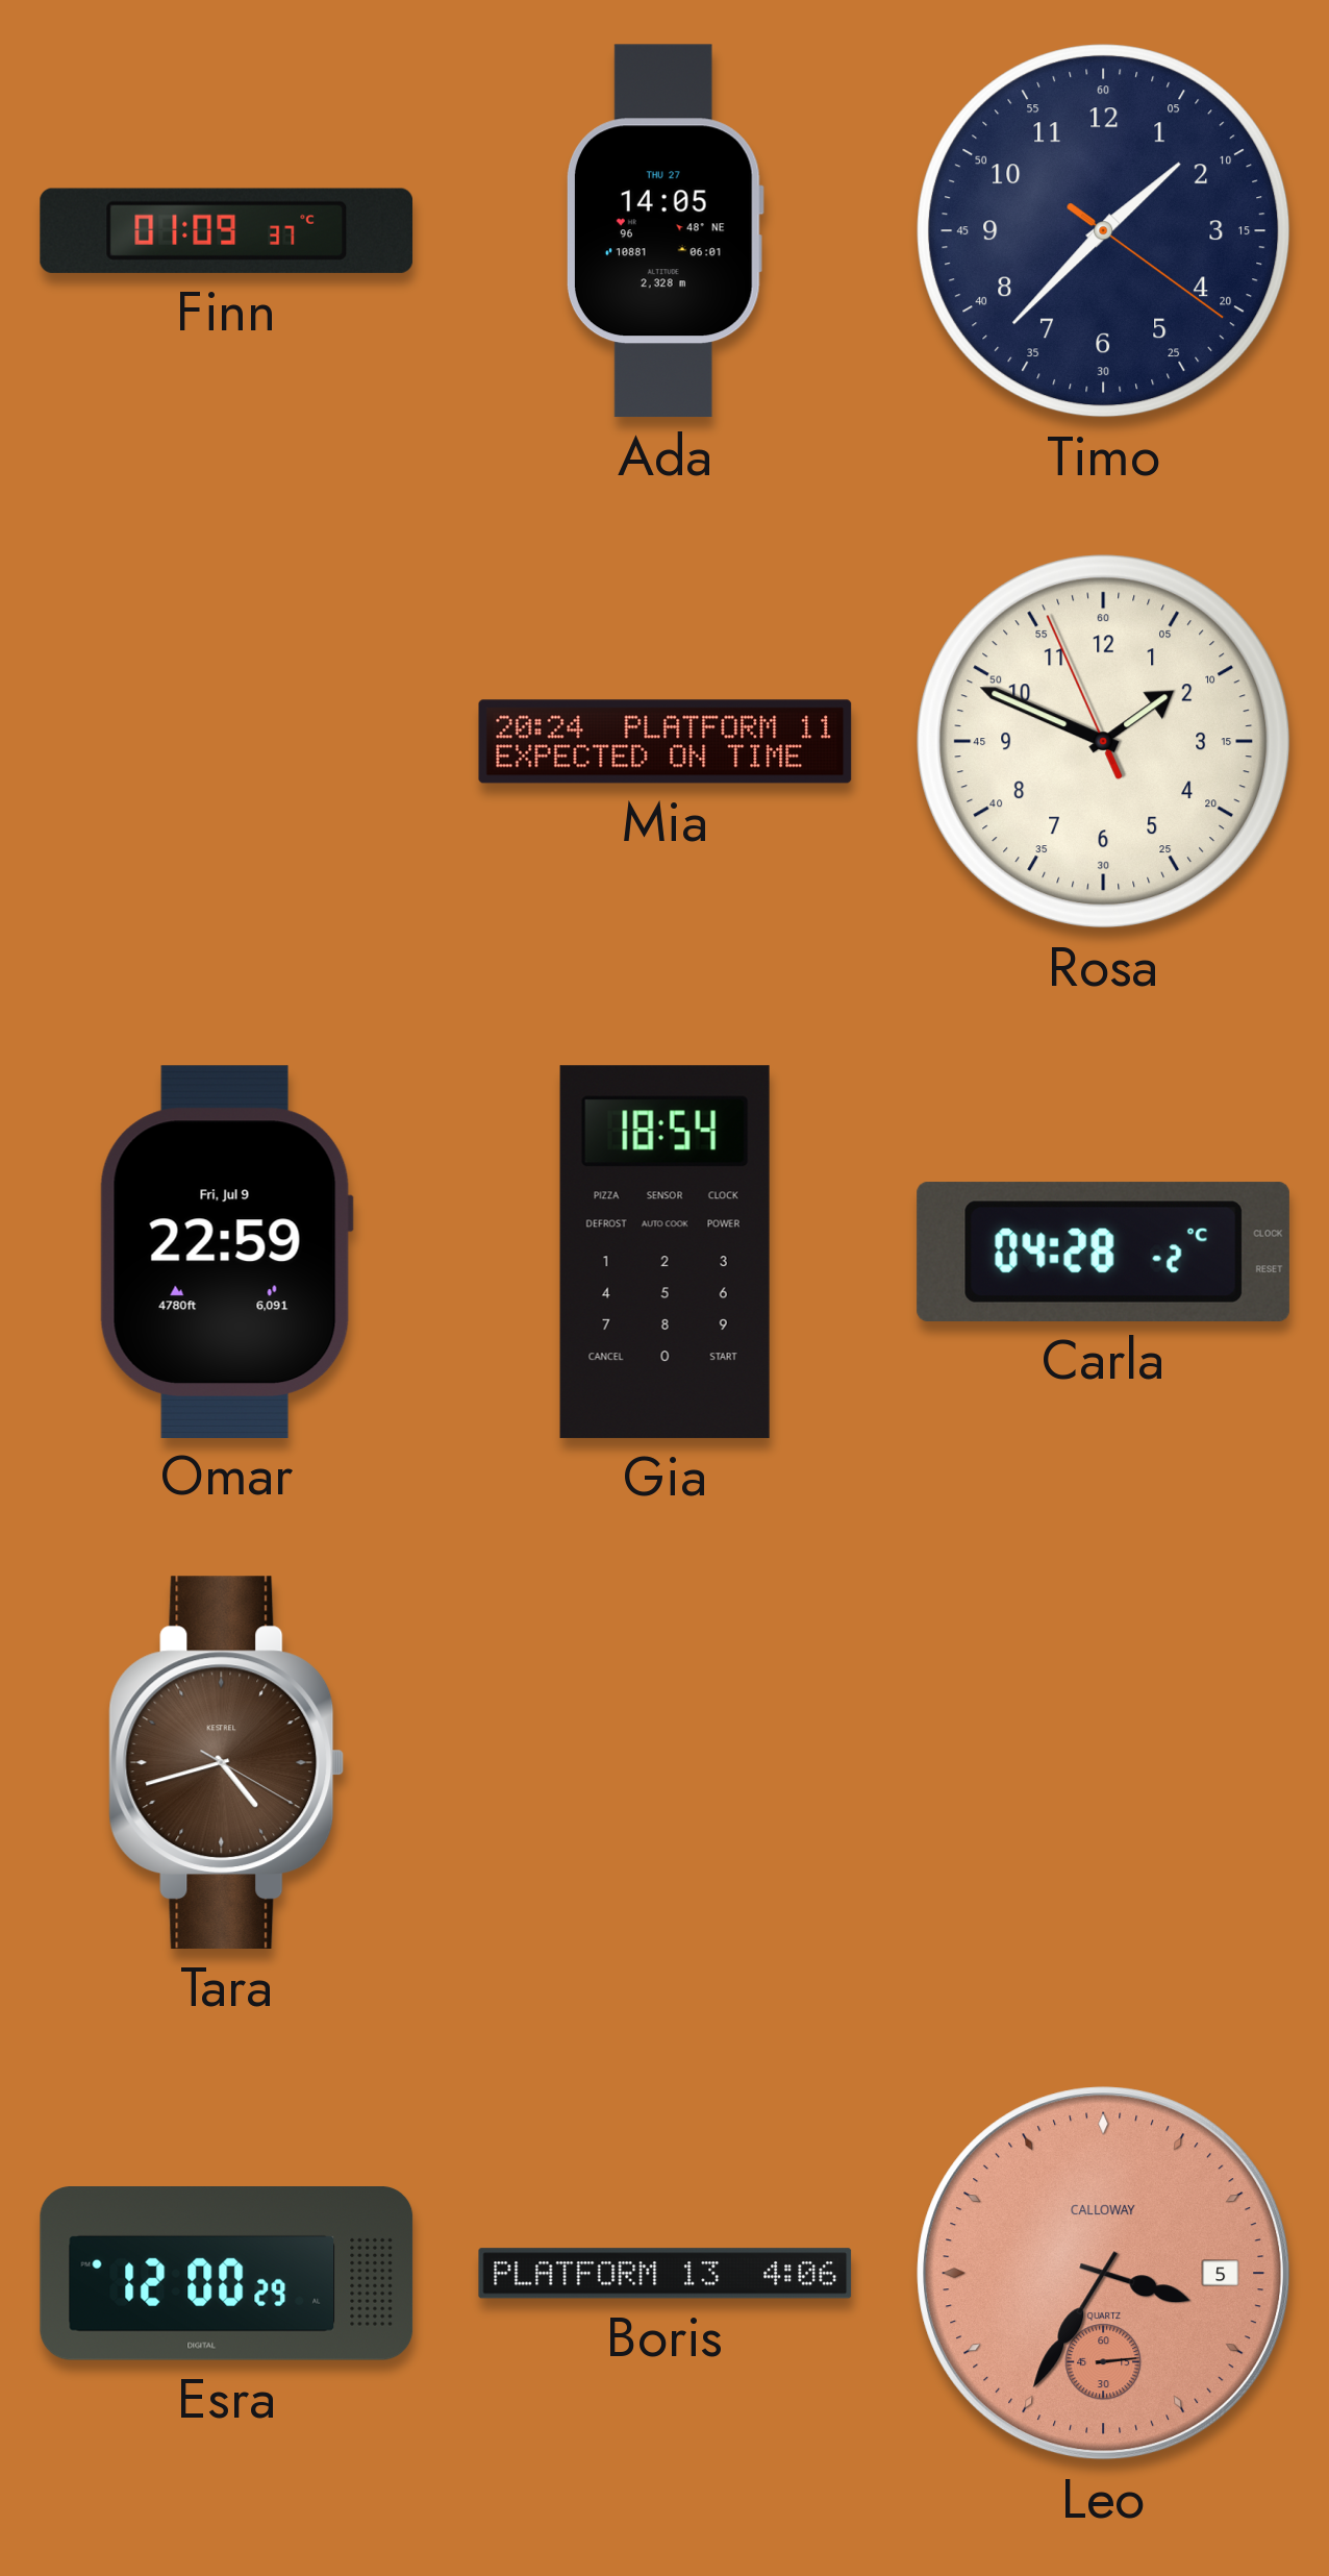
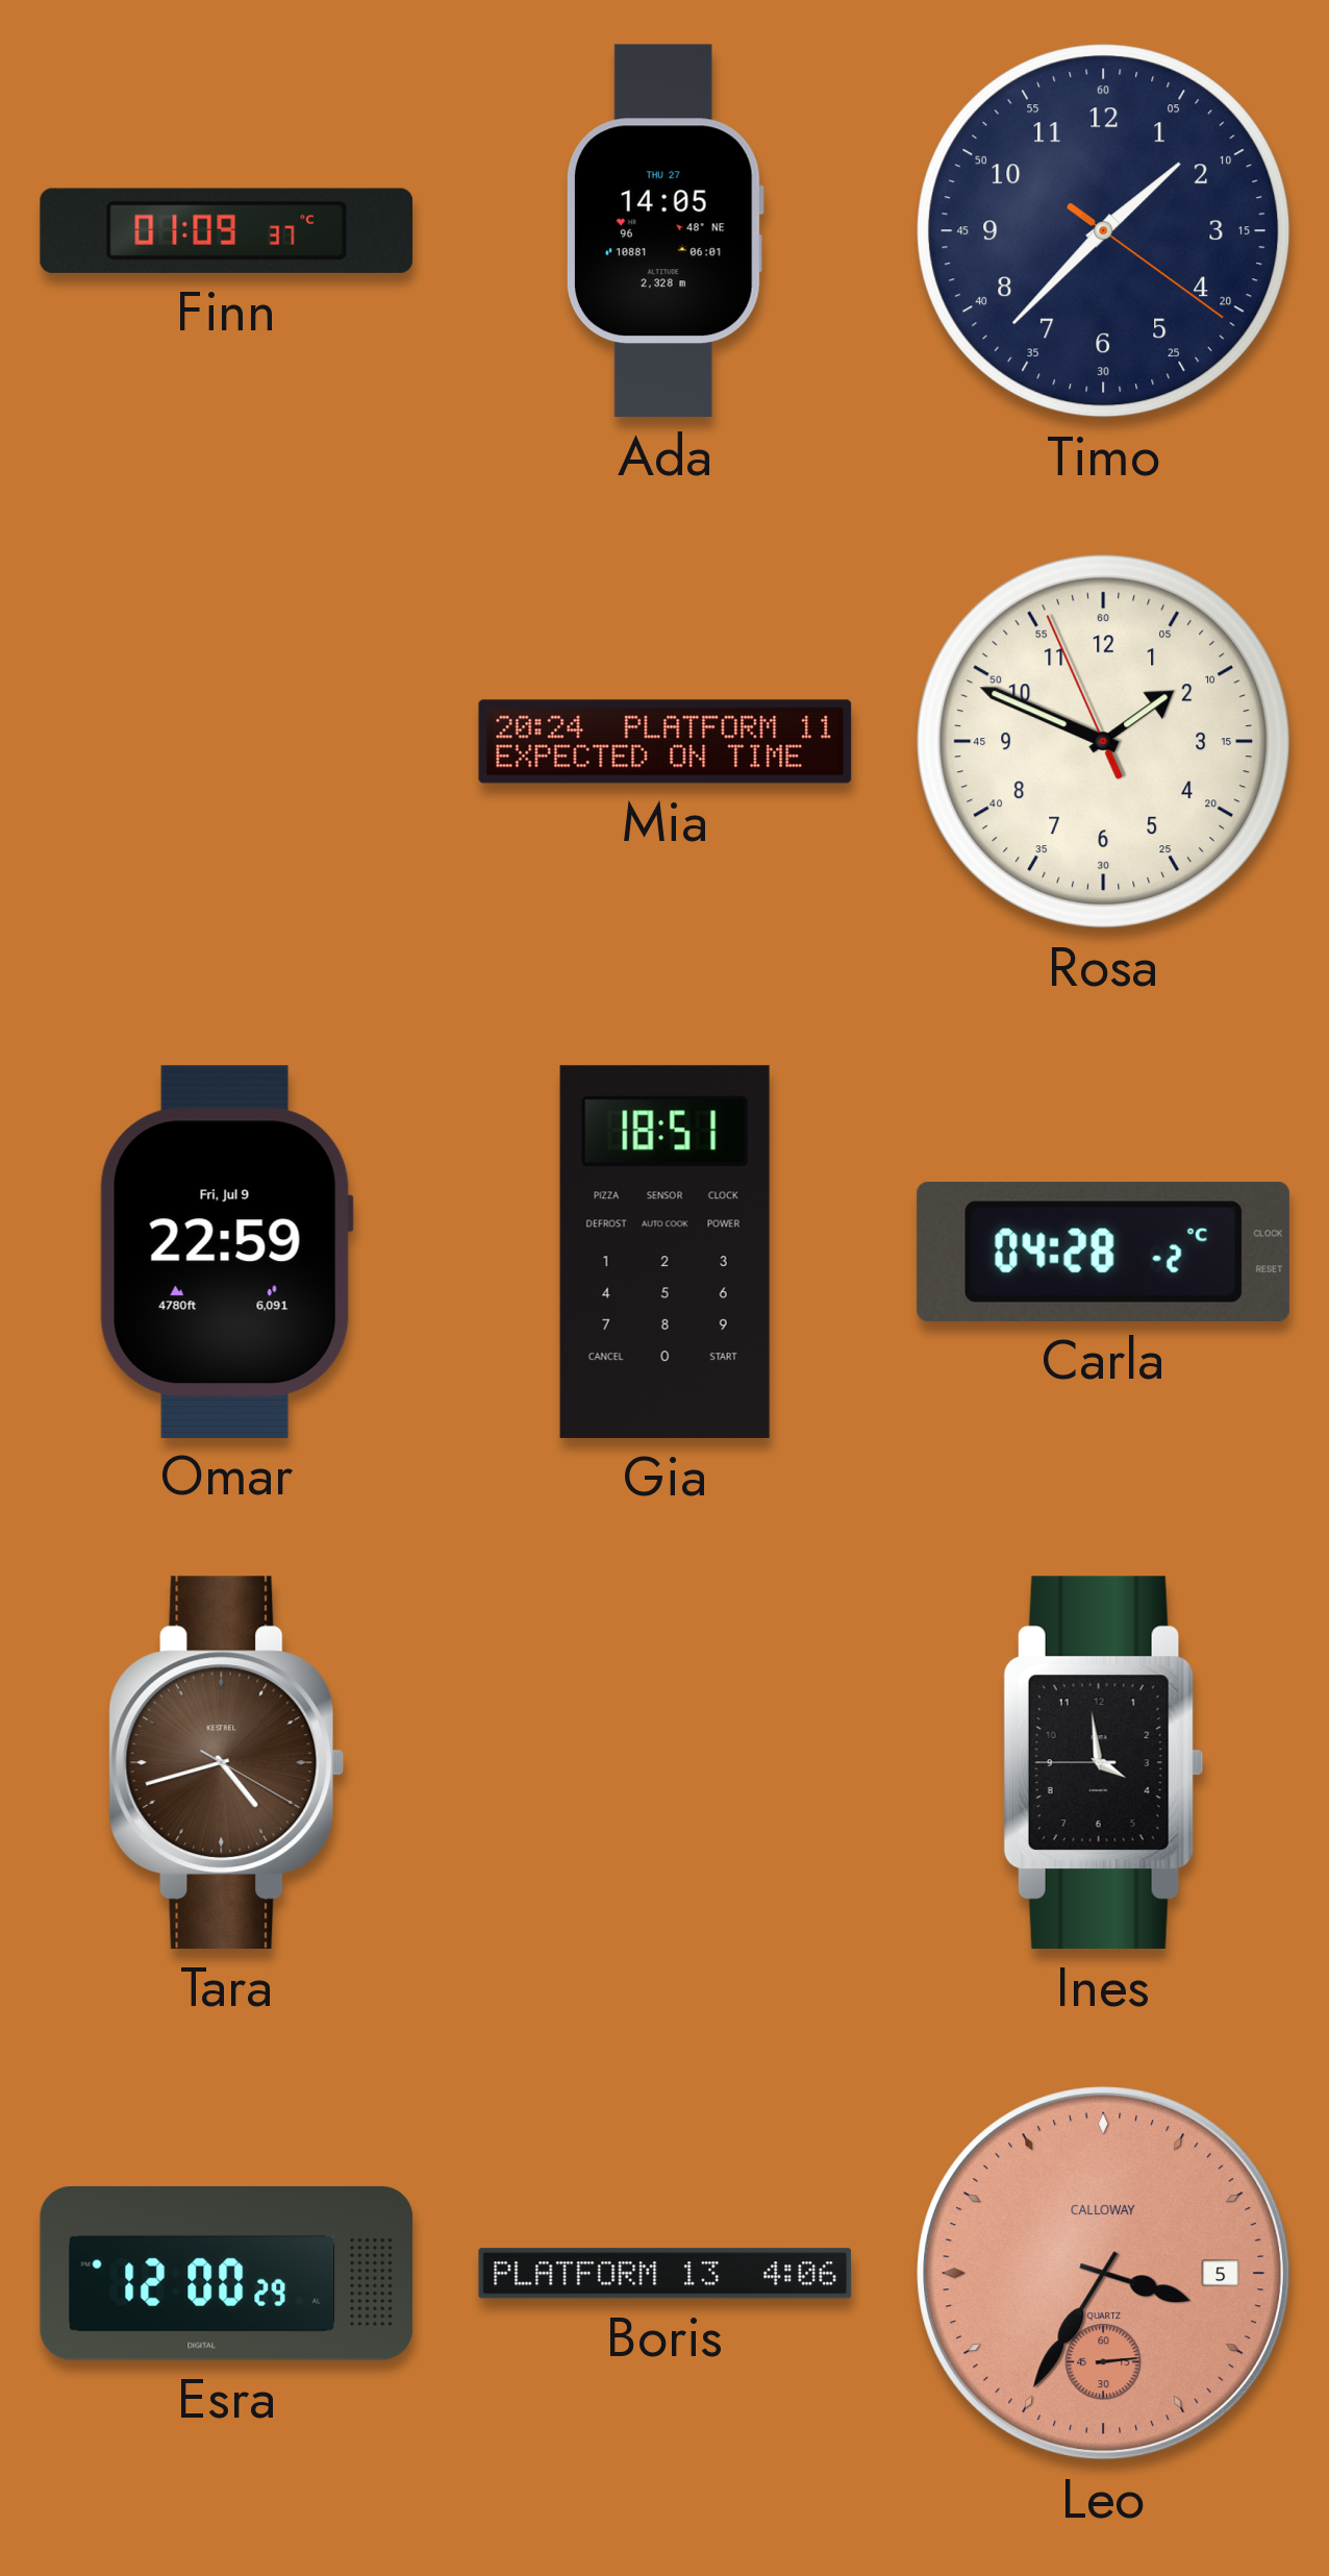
Gia: 18:54 -> 18:51 (664, 1252)
Ines: none -> 3:58 (1103, 1762)
